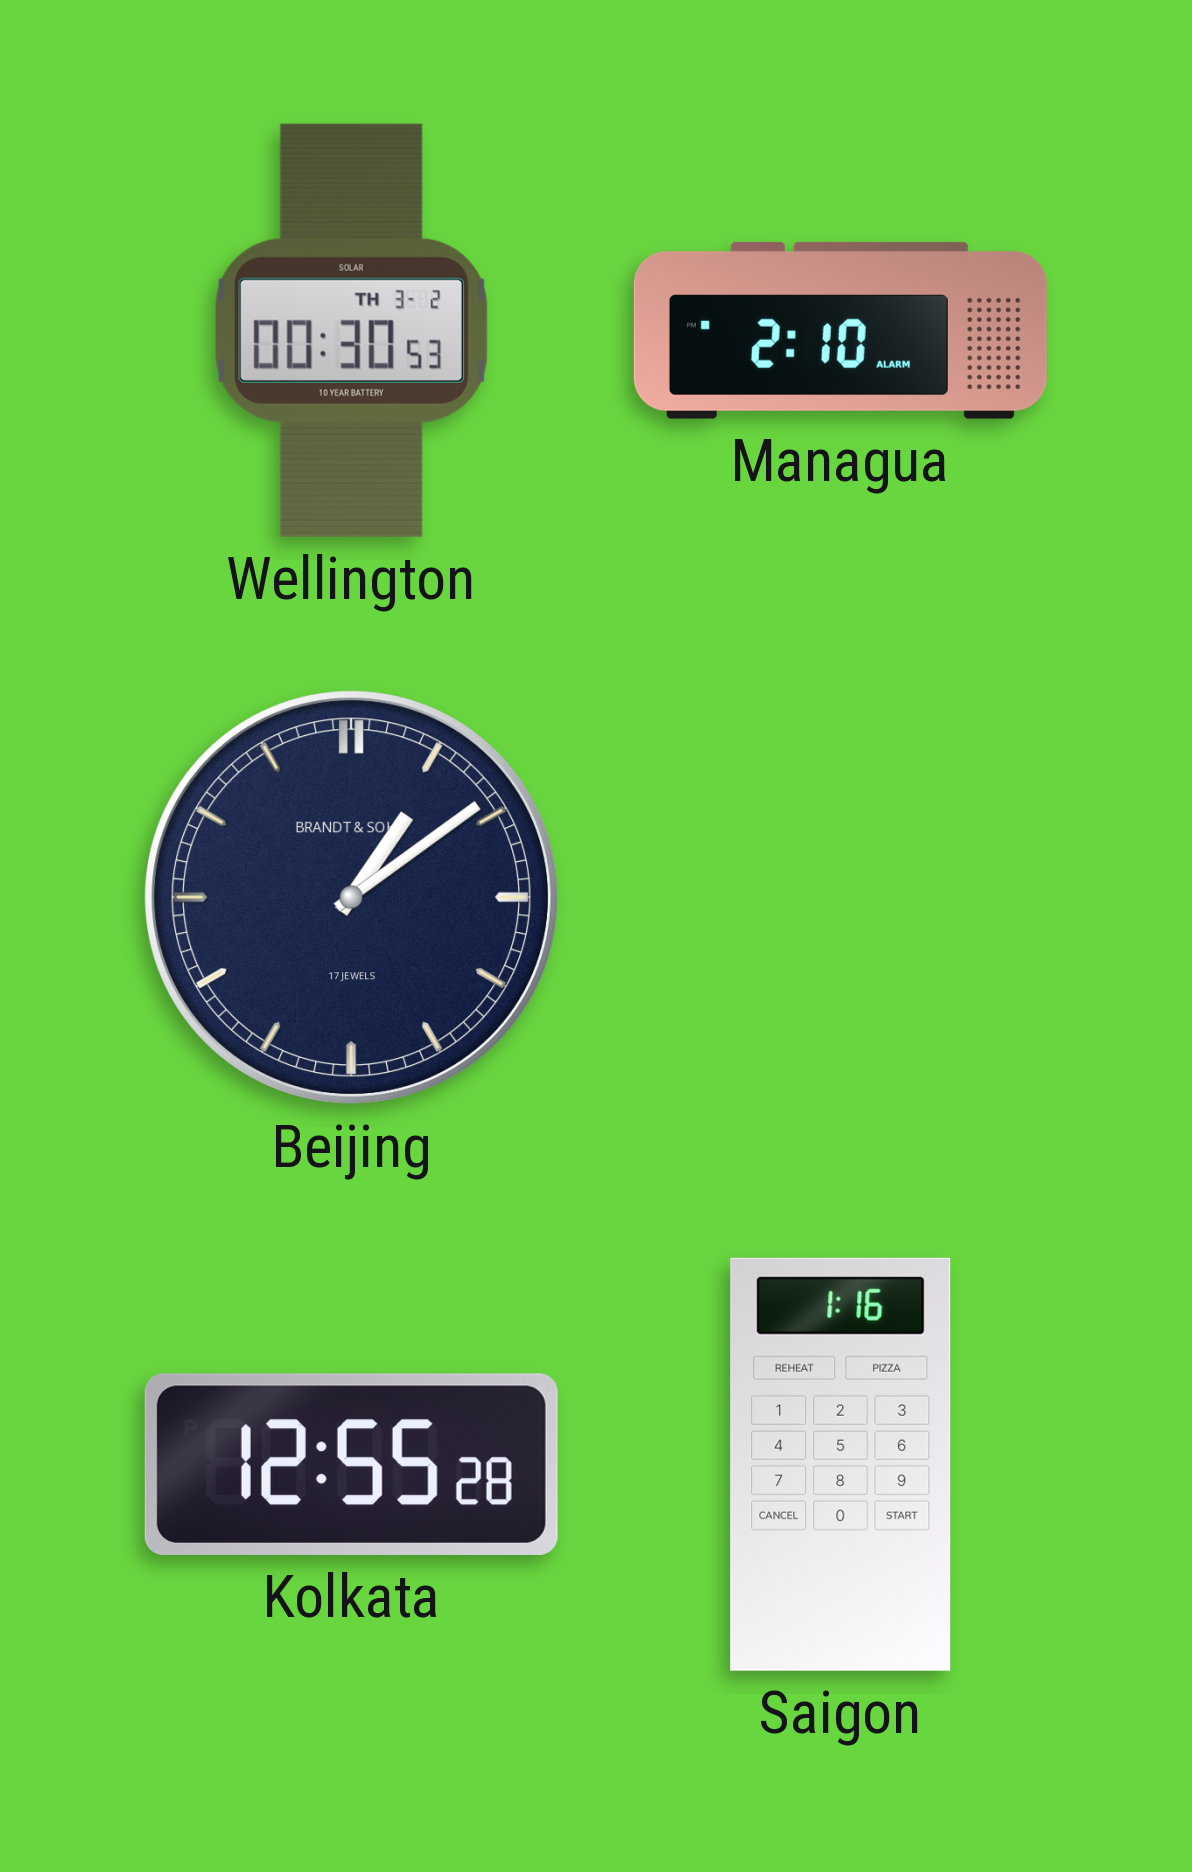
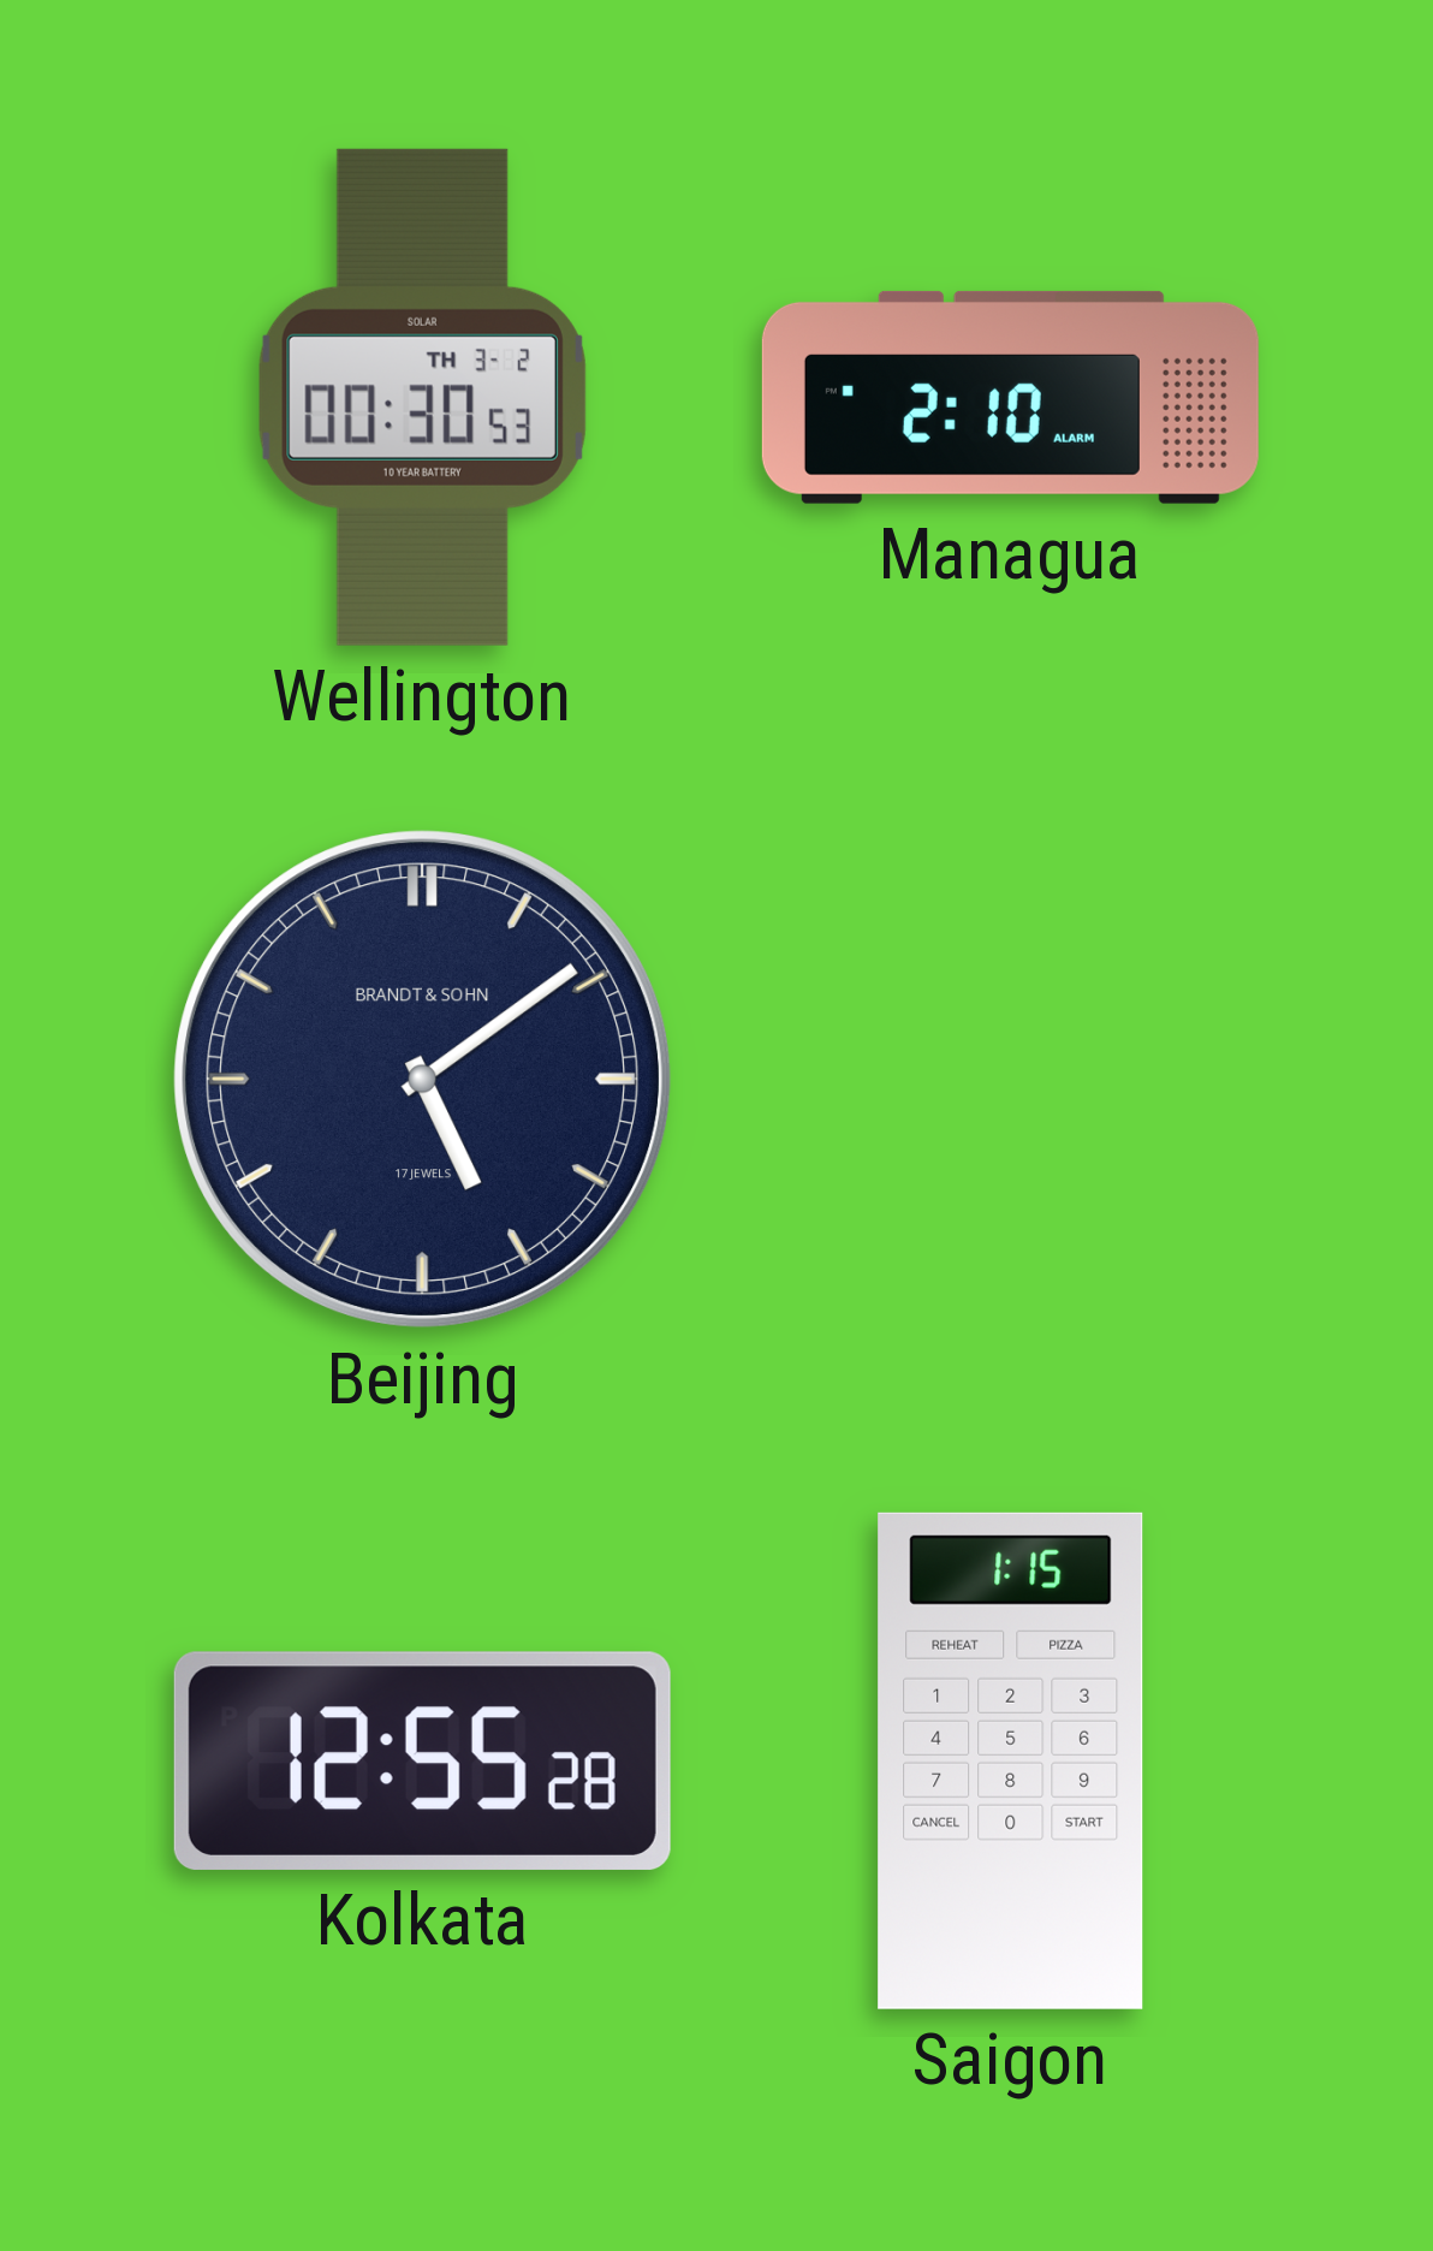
Beijing: 1:09 -> 5:09 (423, 1080)
Saigon: 1:16 -> 1:15 (1011, 1760)
